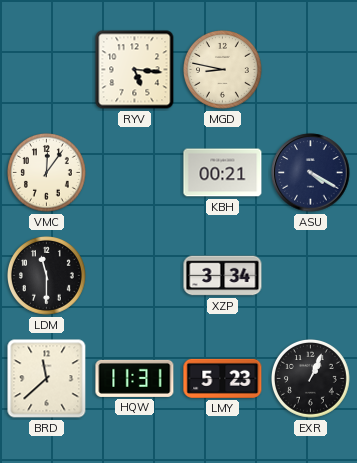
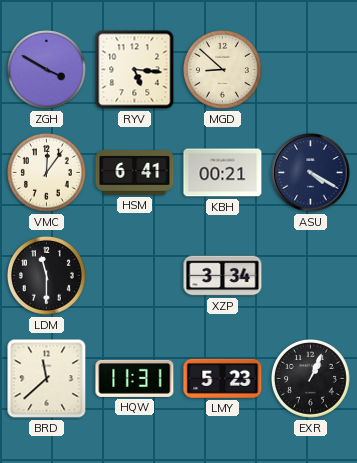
ZGH: none -> 3:50 (47, 70)
MGD: 8:47 -> 8:52 (223, 70)
HSM: none -> 6:41 (135, 173)
